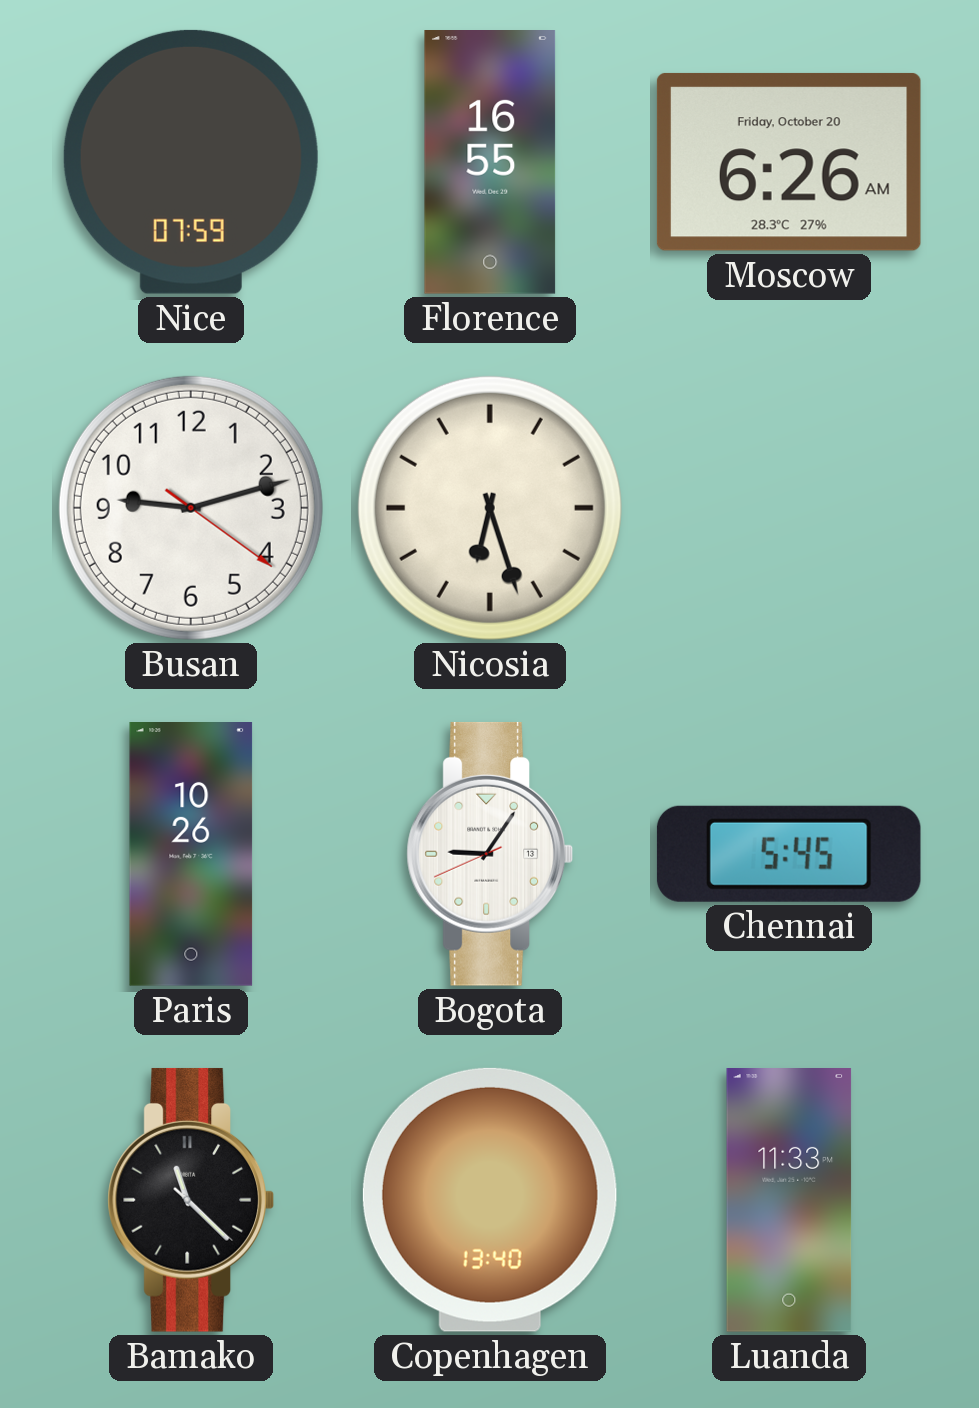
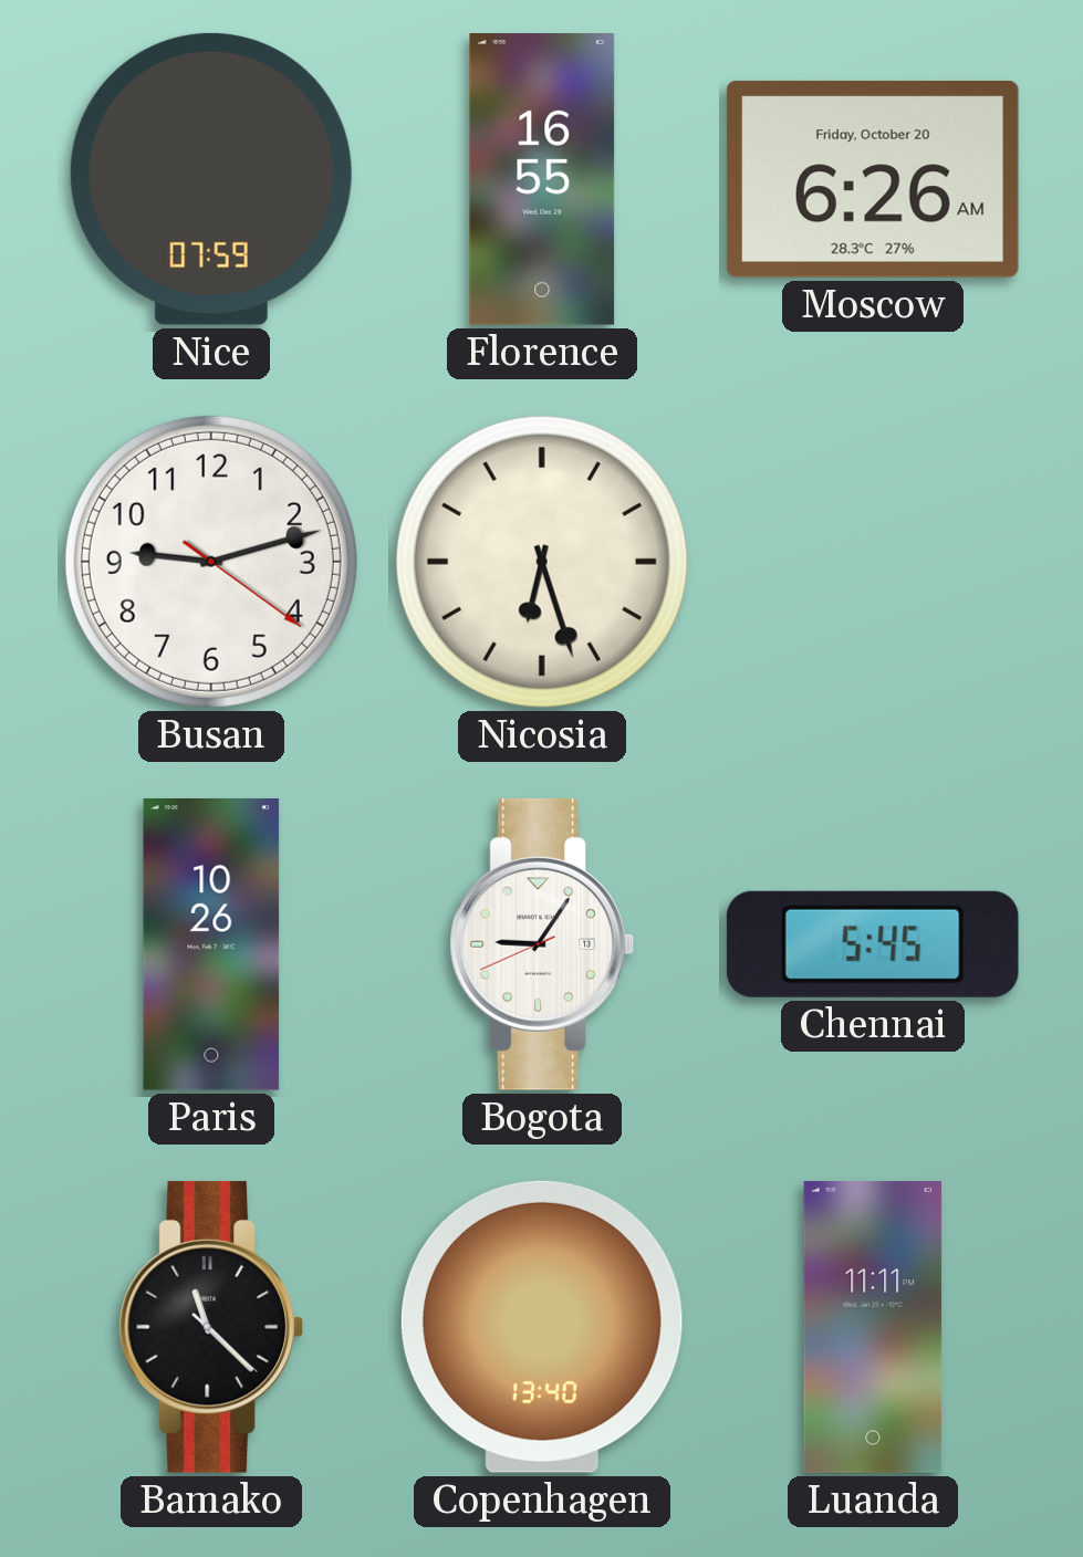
Luanda: 11:33 -> 11:11 (873, 1328)
